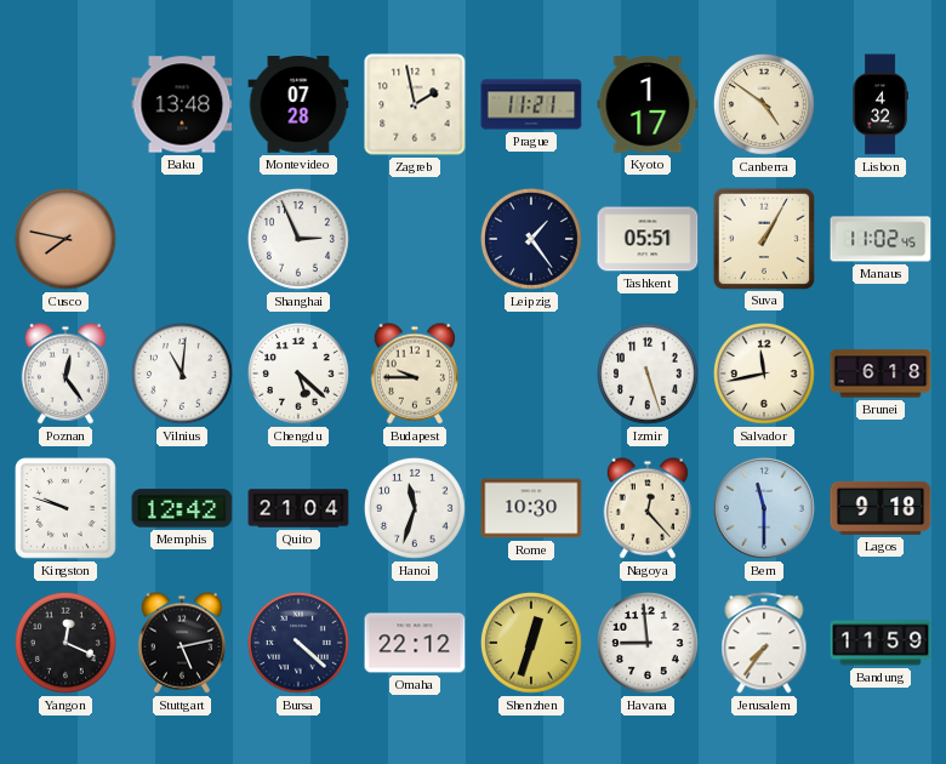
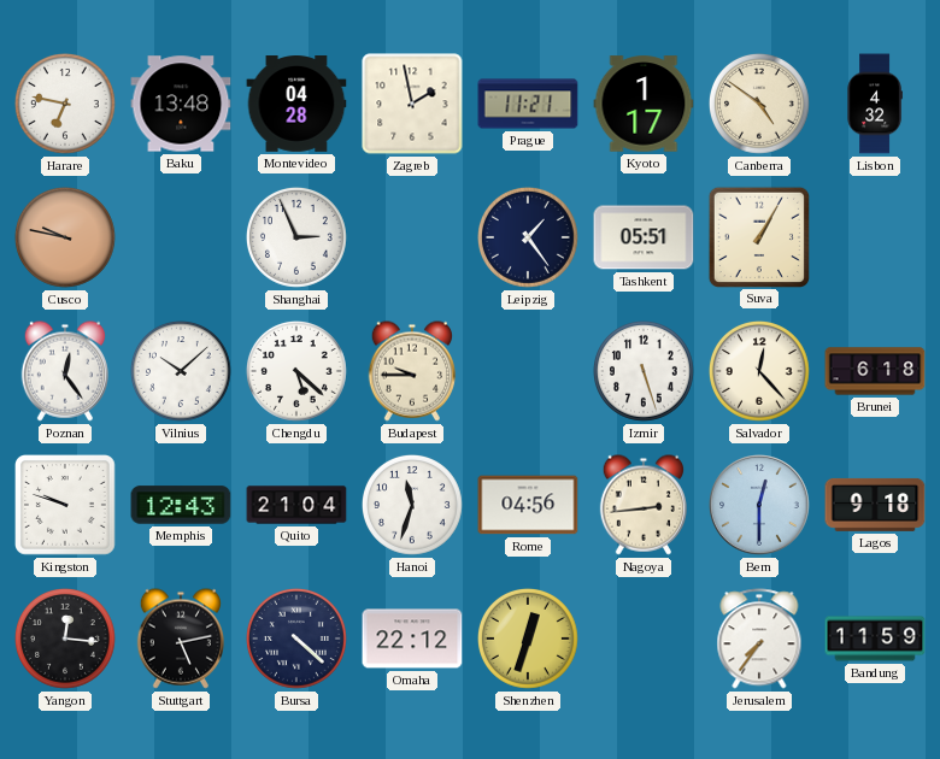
Harare: none -> 6:47 (66, 105)
Montevideo: 07:28 -> 04:28 (296, 105)
Cusco: 7:47 -> 9:47 (66, 239)
Manaus: 11:02 -> none (881, 239)
Vilnius: 11:01 -> 10:08 (182, 372)
Salvador: 11:43 -> 12:23 (760, 372)
Memphis: 12:42 -> 12:43 (181, 505)
Rome: 10:30 -> 04:56 (528, 505)
Nagoya: 12:23 -> 2:44 (642, 505)
Bern: 11:30 -> 12:30 (759, 505)
Yangon: 12:19 -> 12:16 (66, 640)
Havana: 8:59 -> none (649, 644)
